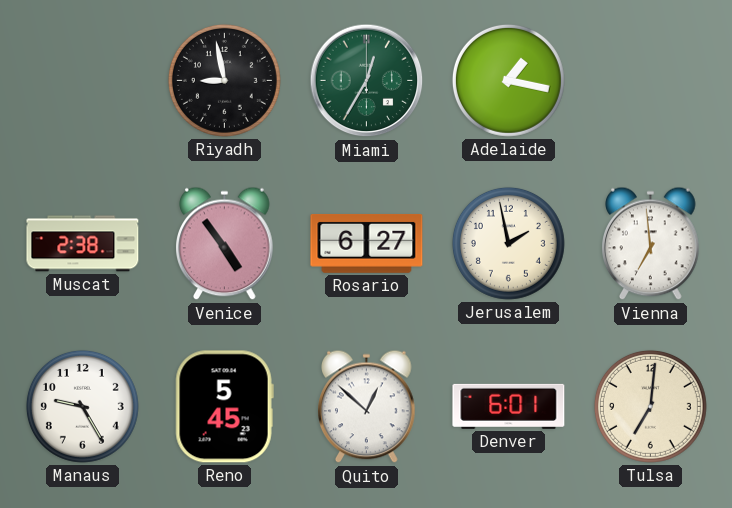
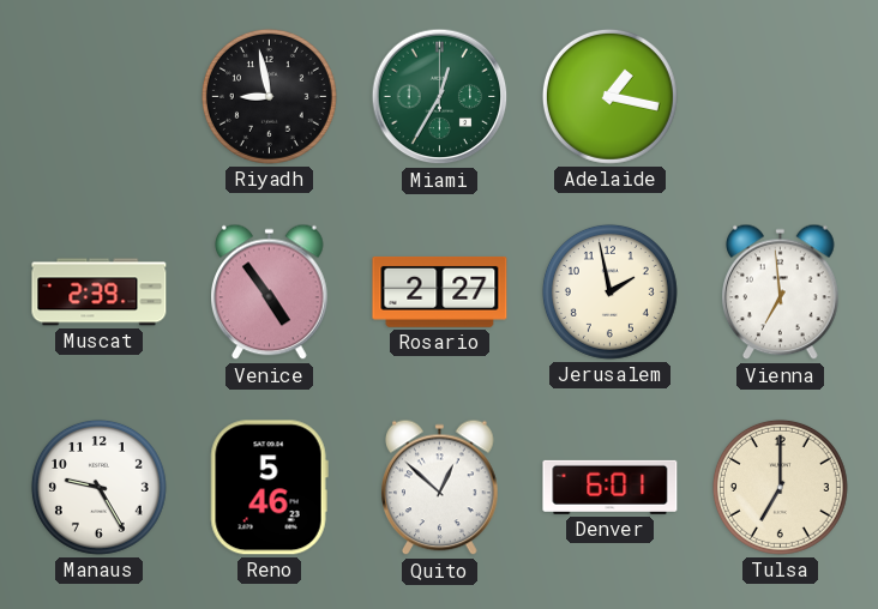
Muscat: 2:38 -> 2:39 (100, 293)
Rosario: 6:27 -> 2:27 (440, 291)
Reno: 5:45 -> 5:46 (269, 488)
Tulsa: 7:01 -> 7:00 (780, 487)
